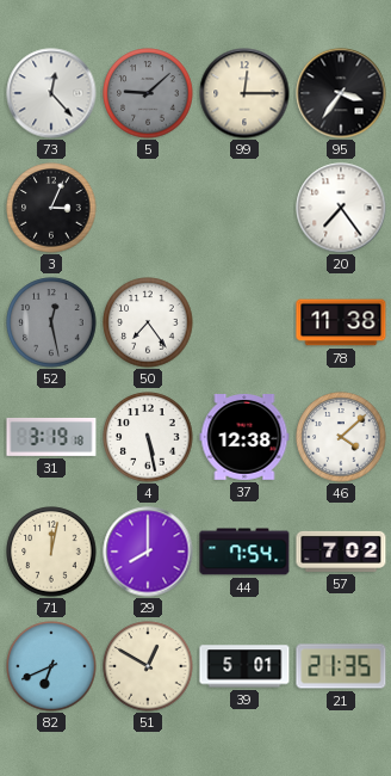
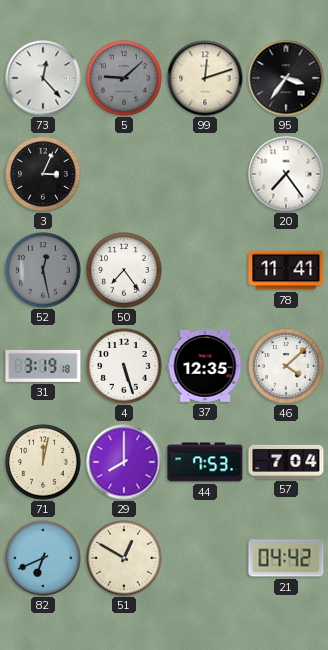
99: 12:15 -> 12:12 (205, 78)
78: 11:38 -> 11:41 (286, 270)
4: 5:28 -> 5:27 (124, 366)
37: 12:38 -> 12:35 (205, 367)
44: 7:54 -> 7:53 (205, 462)
57: 7:02 -> 7:04 (286, 462)
39: 5:01 -> none (244, 666)
21: 21:35 -> 04:42 (286, 558)
